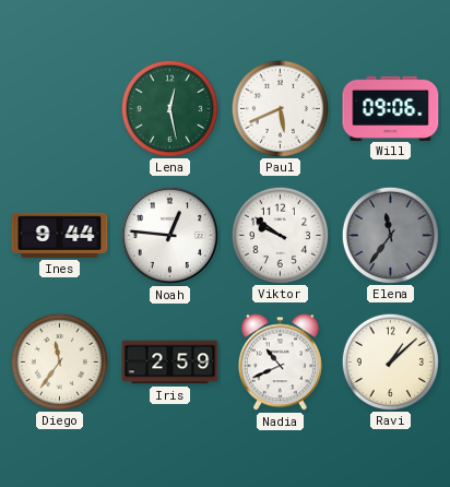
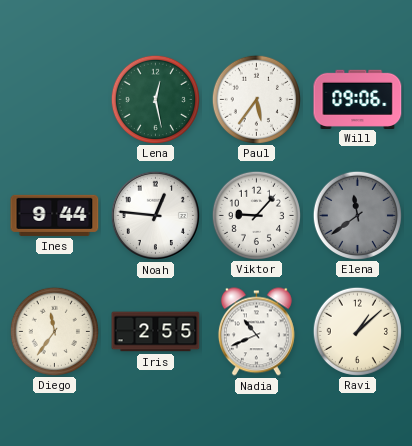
Paul: 5:41 -> 5:36 (256, 99)
Viktor: 9:51 -> 9:07 (256, 215)
Elena: 11:36 -> 11:39 (357, 215)
Iris: 2:59 -> 2:55 (156, 332)
